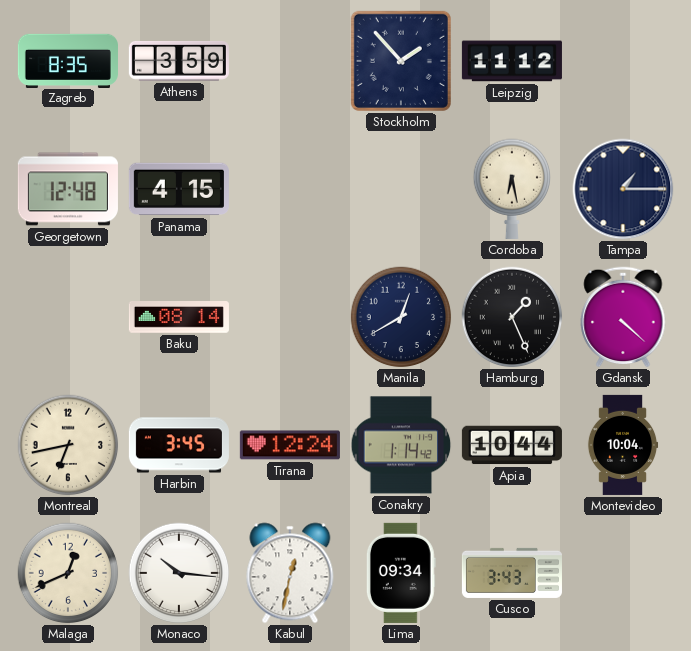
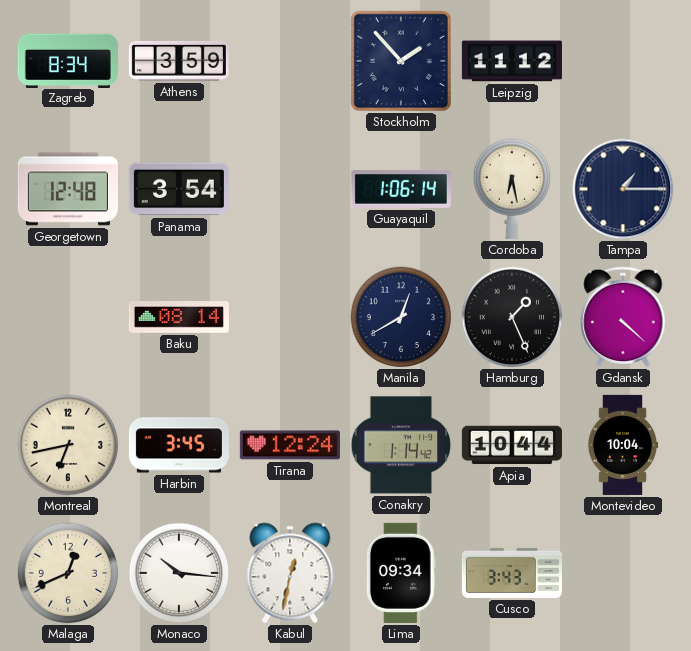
Zagreb: 8:35 -> 8:34 (68, 60)
Panama: 4:15 -> 3:54 (179, 189)
Guayaquil: none -> 1:06 (401, 189)
